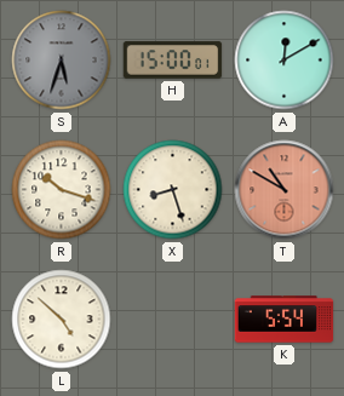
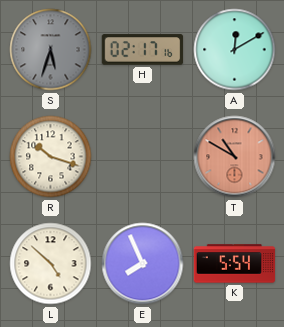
H: 15:00 -> 02:17 (143, 50)
X: 8:27 -> none (173, 190)
E: none -> 7:56 (143, 264)
